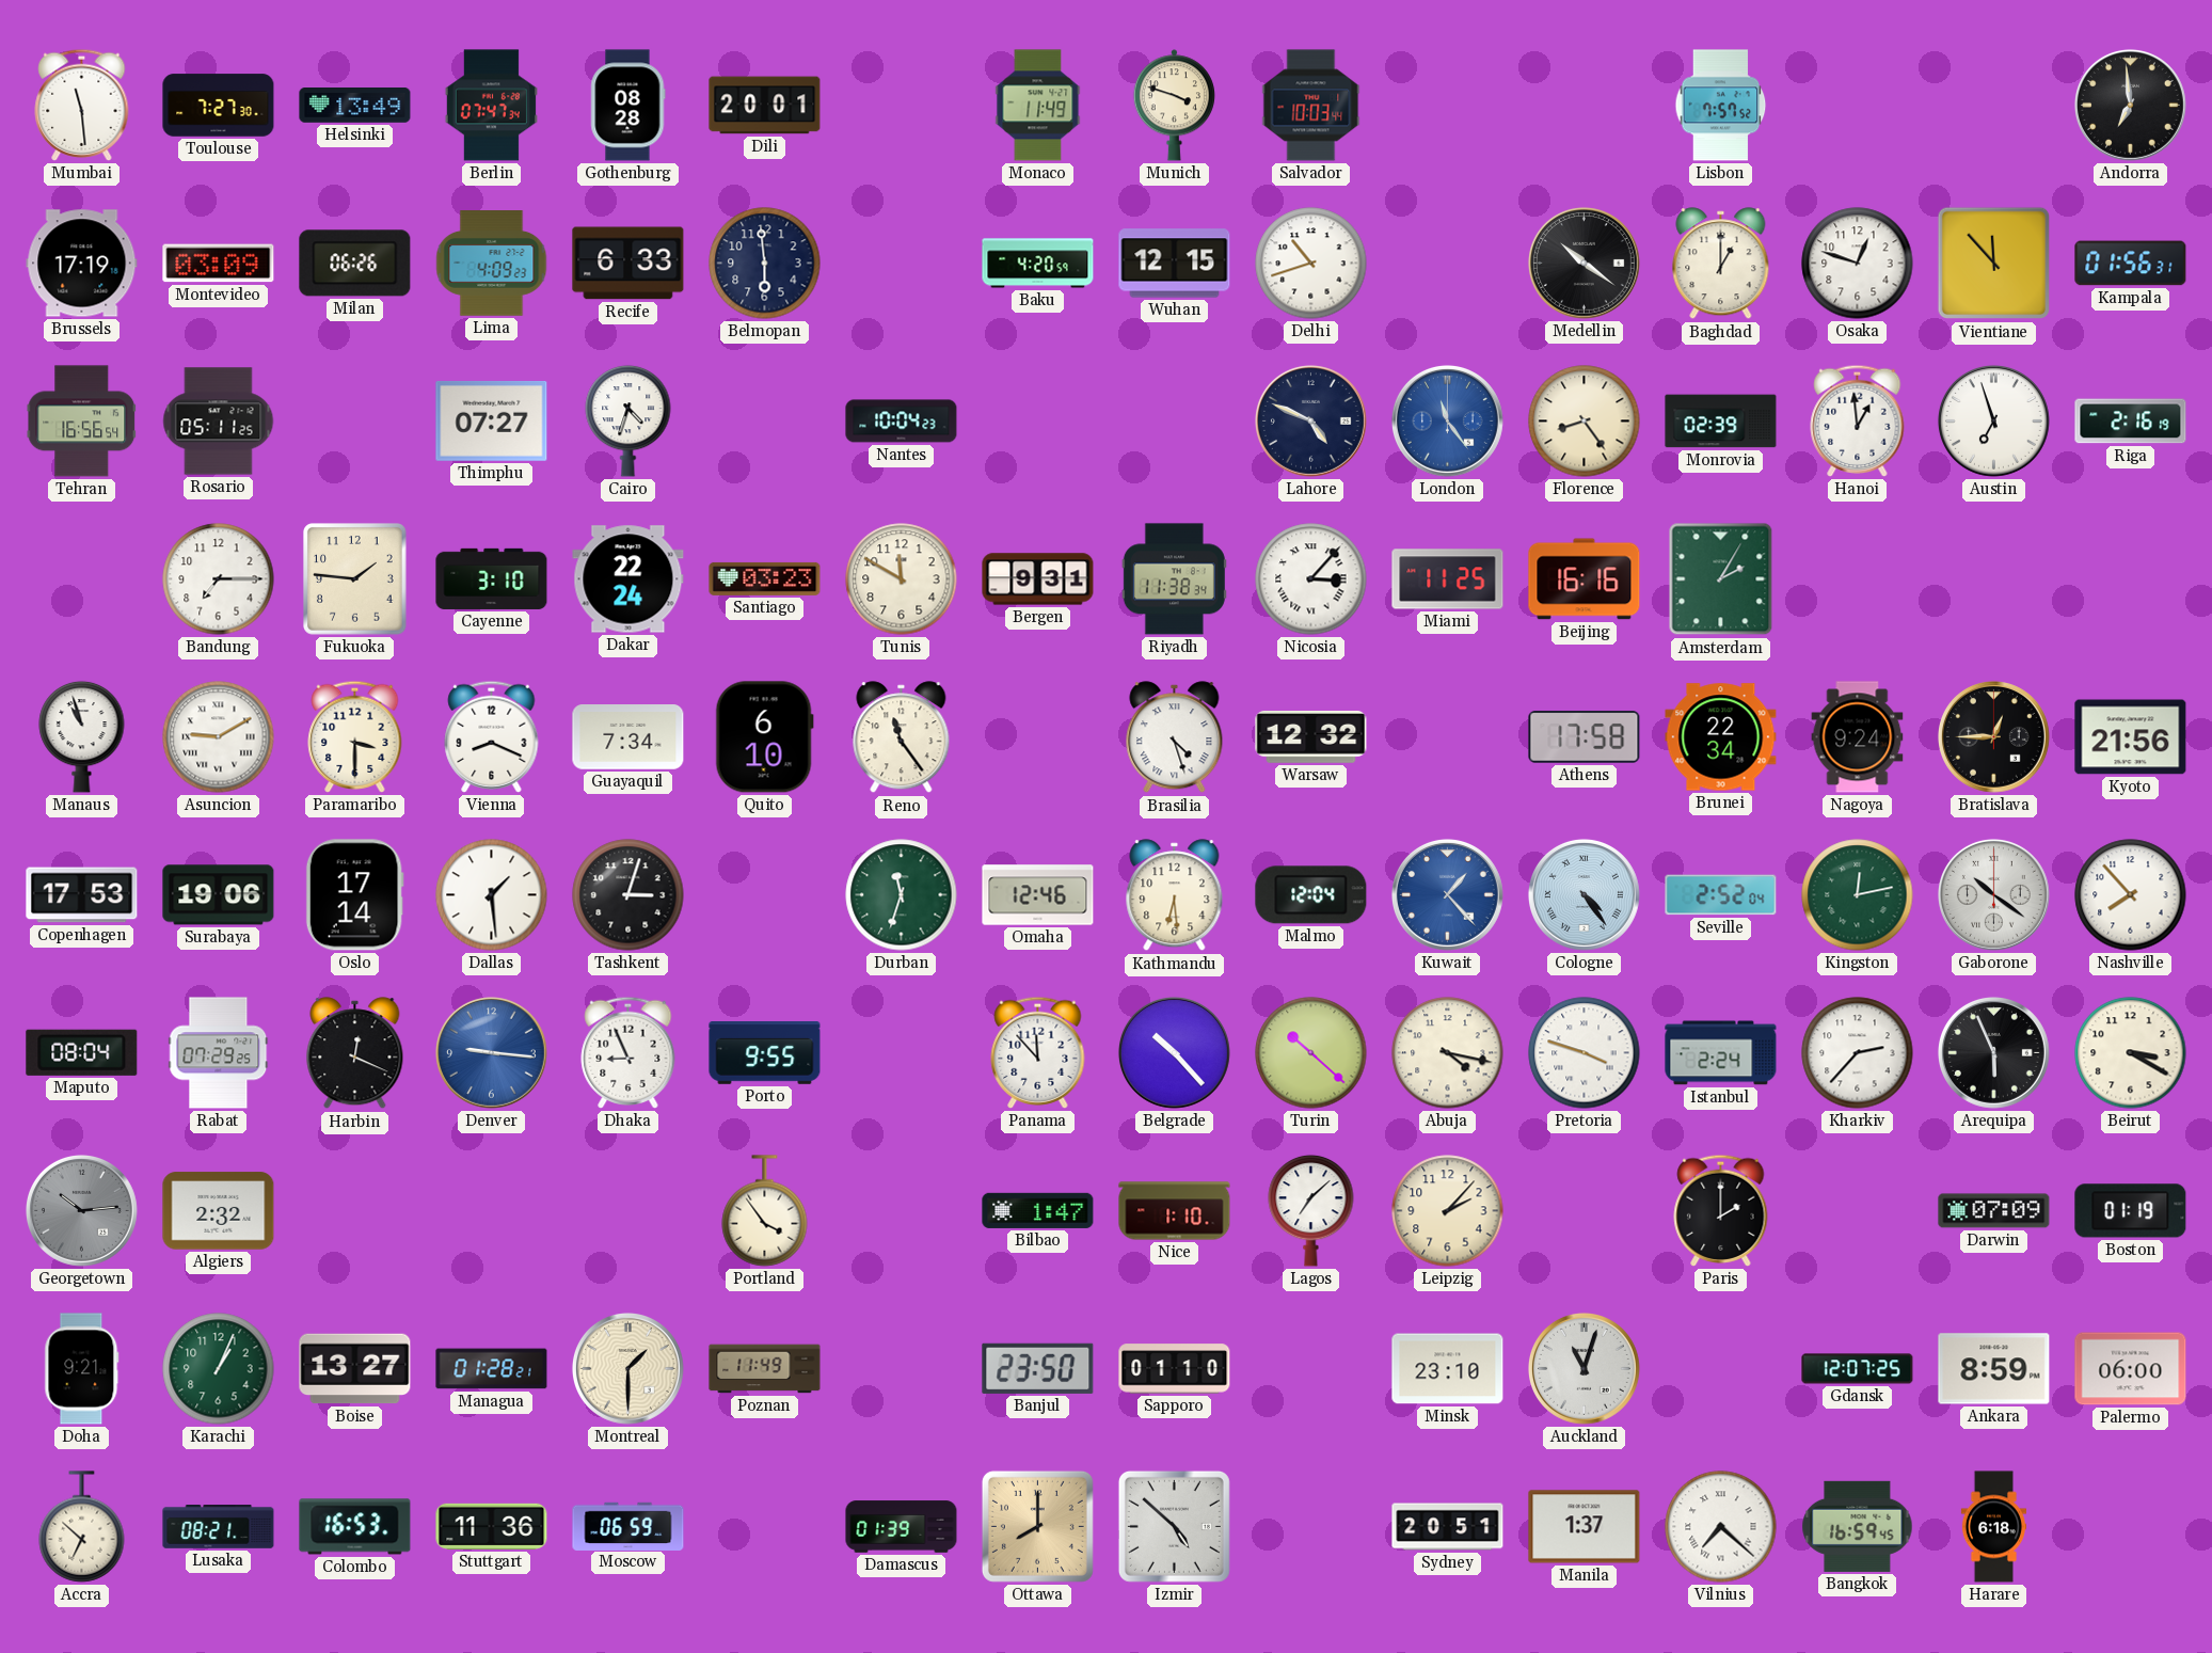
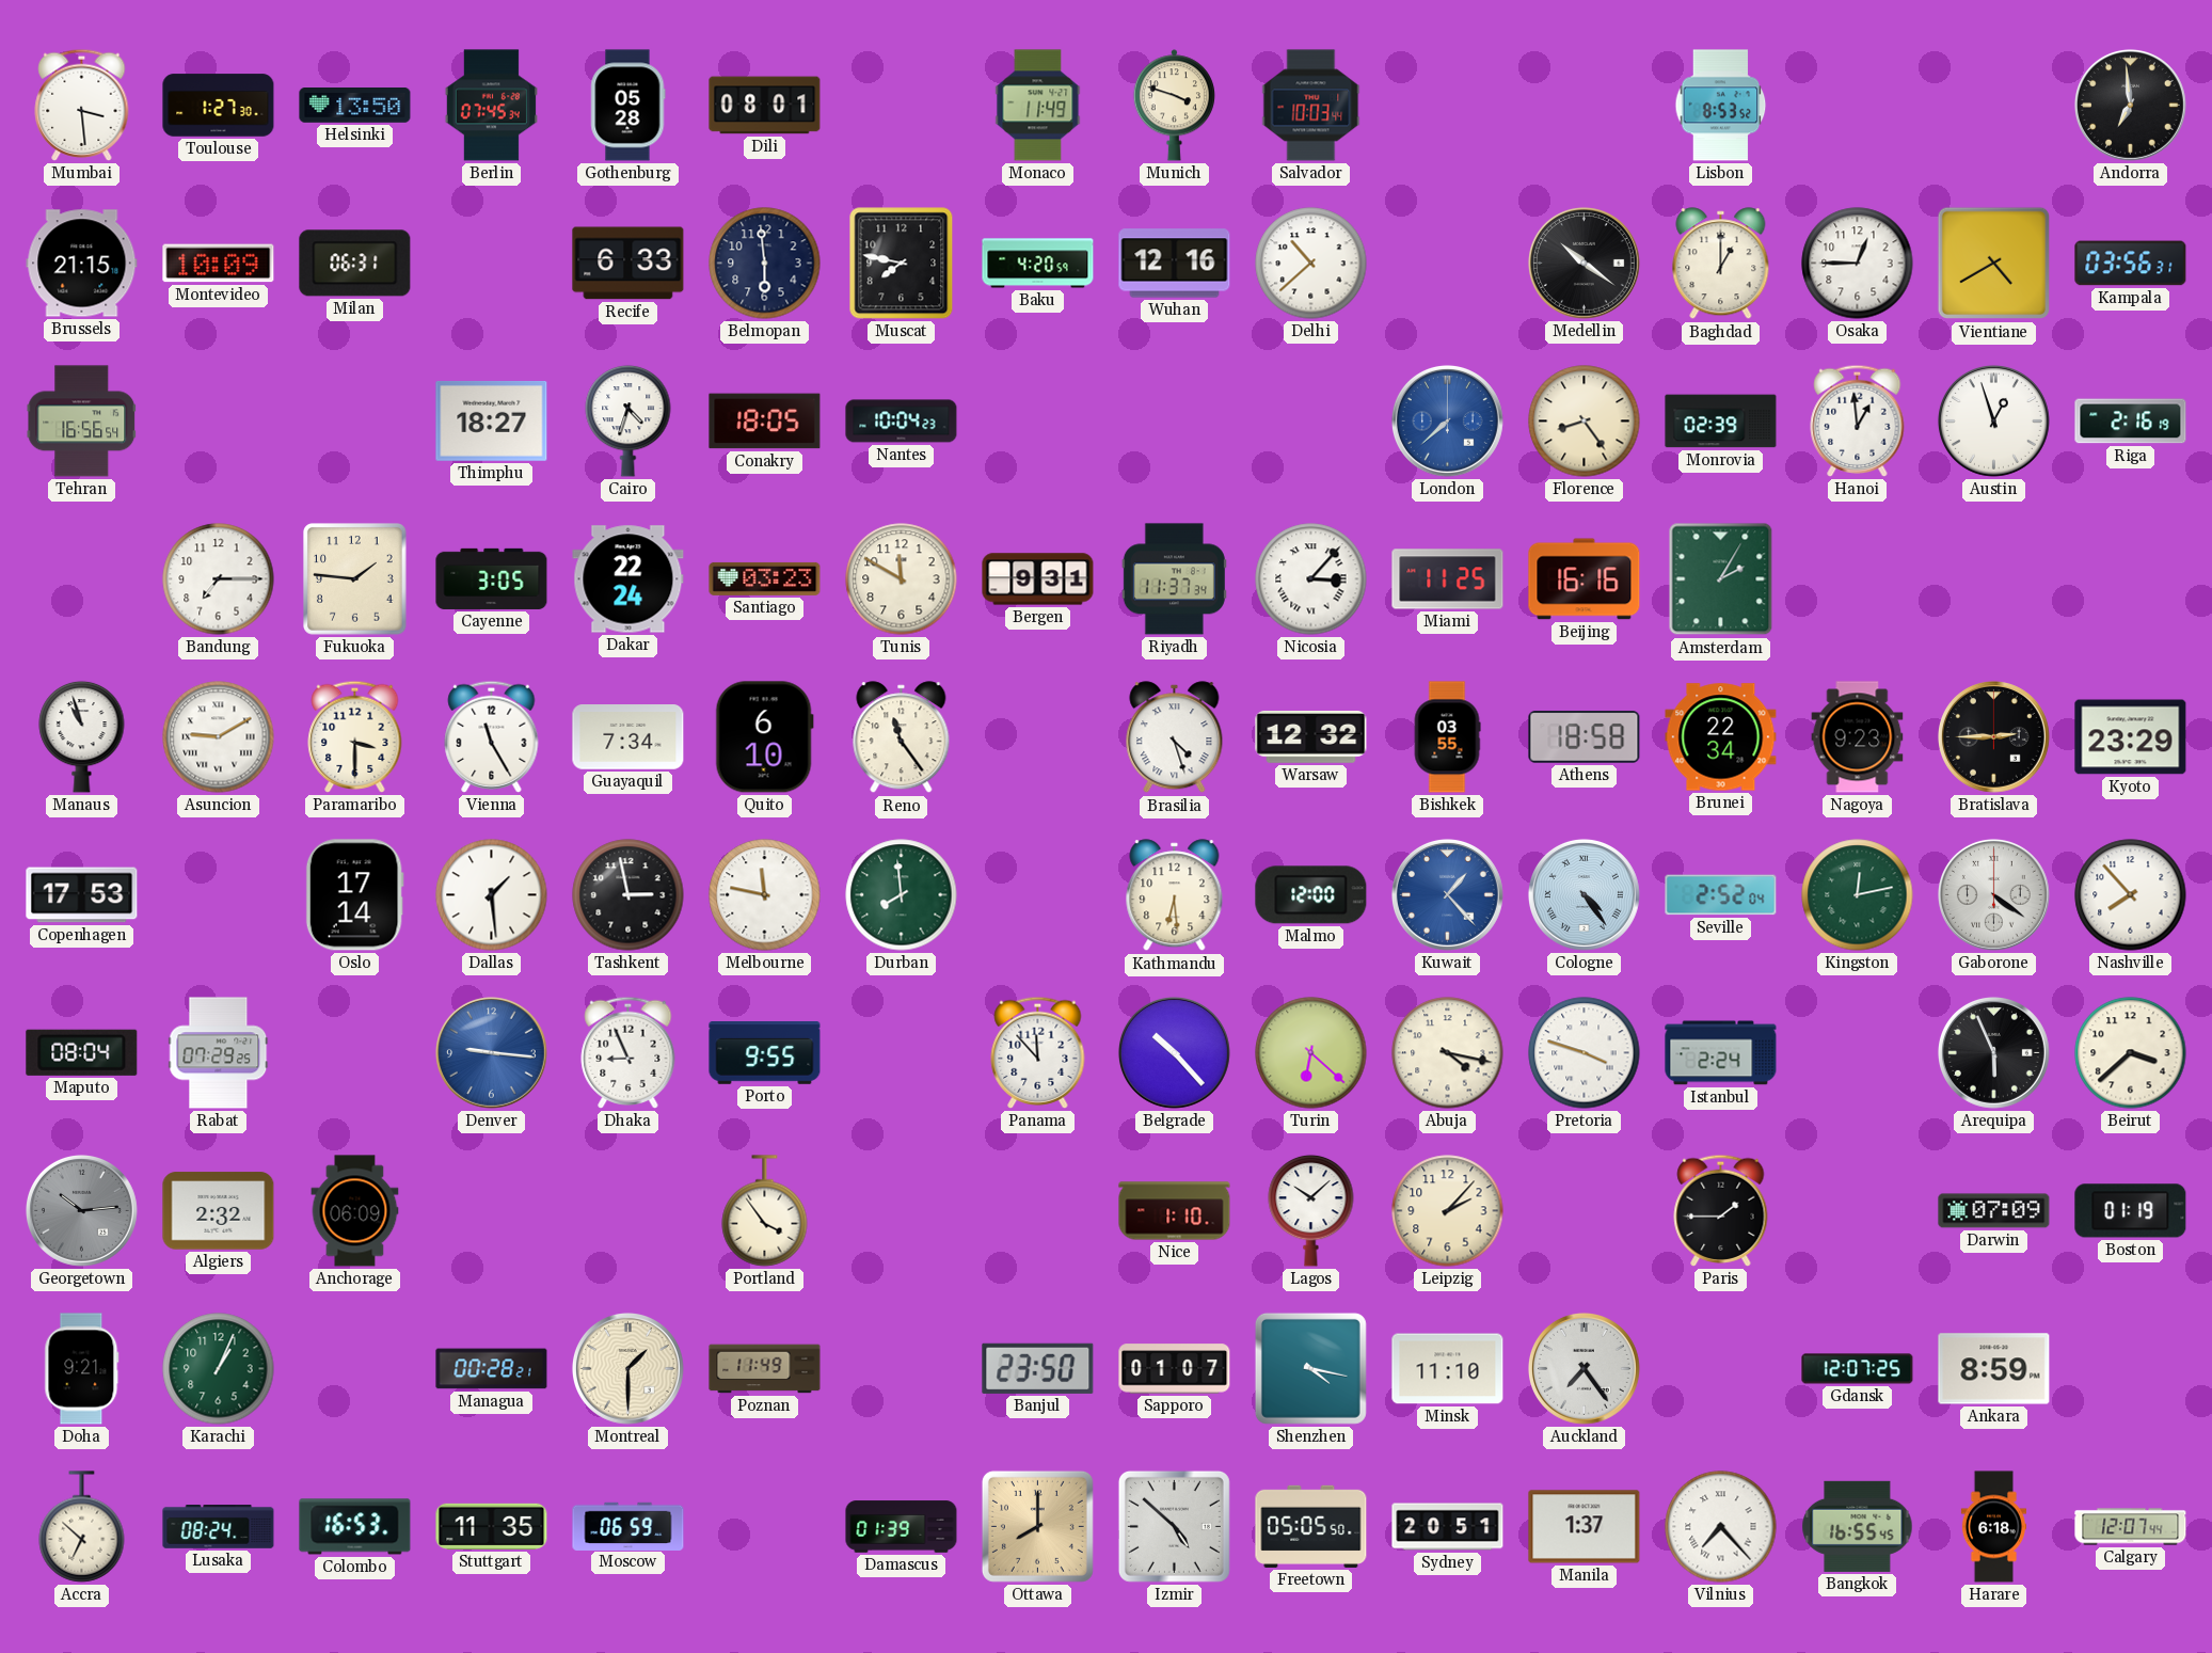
Mumbai: 11:29 -> 3:29 (82, 105)
Toulouse: 7:27 -> 1:27 (219, 106)
Helsinki: 13:49 -> 13:50 (355, 106)
Berlin: 07:47 -> 07:45 (491, 106)
Gothenburg: 08:28 -> 05:28 (627, 106)
Dili: 20:01 -> 08:01 (765, 106)
Lisbon: 7:57 -> 8:53 (1721, 106)
Brussels: 17:19 -> 21:15 (82, 264)
Montevideo: 03:09 -> 10:09 (219, 264)
Milan: 06:26 -> 06:31 (355, 264)
Lima: 4:09 -> none (492, 264)
Muscat: none -> 7:47 (902, 264)
Wuhan: 12:15 -> 12:16 (1175, 264)
Delhi: 10:42 -> 10:38 (1311, 264)
Osaka: 12:48 -> 12:45 (1858, 264)
Vientiane: 11:53 -> 4:40 (1994, 264)
Kampala: 01:56 -> 03:56 (2131, 264)
Rosario: 05:11 -> none (219, 422)
Thimphu: 07:27 -> 18:27 (492, 422)
Conakry: none -> 18:05 (765, 422)
Lahore: 4:49 -> none (1310, 420)
London: 11:24 -> 7:38 (1447, 420)
Austin: 6:57 -> 12:57 (1993, 420)
Cayenne: 3:10 -> 3:05 (492, 578)
Riyadh: 11:38 -> 11:37 (1174, 579)
Vienna: 8:19 -> 11:25 (492, 736)
Bishkek: none -> 03:55 (1447, 737)
Athens: 17:58 -> 18:58 (1585, 737)
Nagoya: 9:24 -> 9:23 (1858, 737)
Bratislava: 12:45 -> 2:45 (1993, 736)
Kyoto: 21:56 -> 23:29 (2131, 737)
Surabaya: 19:06 -> none (219, 895)
Tashkent: 3:03 -> 2:58 (628, 895)
Melbourne: none -> 11:47 (765, 895)
Durban: 11:33 -> 7:59 (902, 895)
Omaha: 12:46 -> none (1038, 895)
Malmo: 12:04 -> 12:00 (1311, 895)
Gaborone: 10:21 -> 4:21 (1993, 894)
Harbin: 12:19 -> none (355, 1053)
Turin: 10:22 -> 6:22 (1311, 1053)
Kharkiv: 2:37 -> none (1858, 1053)
Beirut: 3:20 -> 3:38 (2131, 1053)
Anchorage: none -> 06:09 (355, 1211)
Bilbao: 1:47 -> none (1038, 1210)
Lagos: 7:08 -> 10:08 (1311, 1210)
Paris: 2:00 -> 1:45 (1721, 1210)
Boise: 13:27 -> none (355, 1369)
Managua: 01:28 -> 00:28 (492, 1369)
Sapporo: 01:10 -> 01:07 (1175, 1369)
Shenzhen: none -> 4:17 (1310, 1368)
Minsk: 23:10 -> 11:10 (1448, 1369)
Auckland: 11:03 -> 7:24 (1584, 1368)
Palermo: 06:00 -> none (2131, 1369)
Lusaka: 08:21 -> 08:24 (219, 1527)
Stuttgart: 11:36 -> 11:35 (492, 1526)
Freetown: none -> 05:05 (1311, 1526)
Vilnius: 7:22 -> 7:23 (1721, 1527)
Bangkok: 16:59 -> 16:55 (1858, 1526)
Calgary: none -> 12:07 (2131, 1527)
